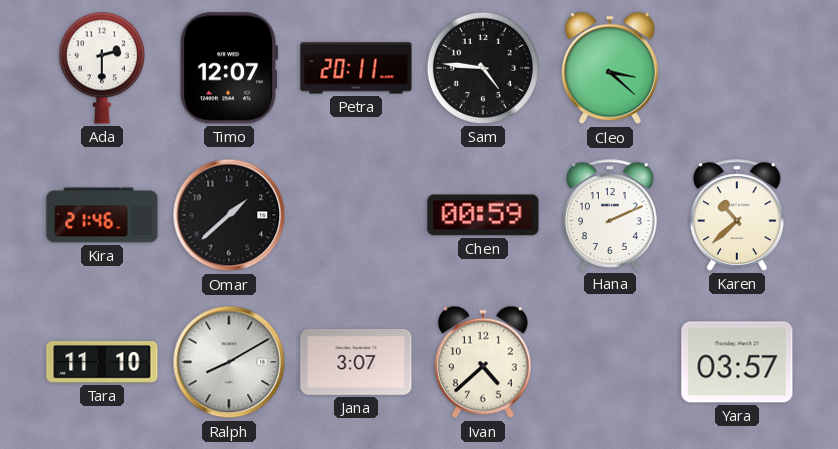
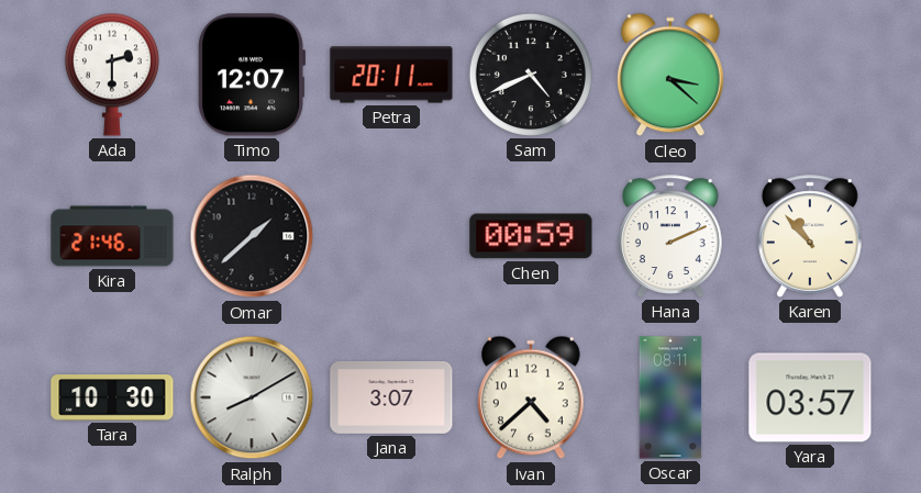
Sam: 4:46 -> 4:41 (531, 75)
Karen: 10:38 -> 10:53 (811, 236)
Tara: 11:10 -> 10:30 (112, 397)
Oscar: none -> 08:11 (670, 397)
